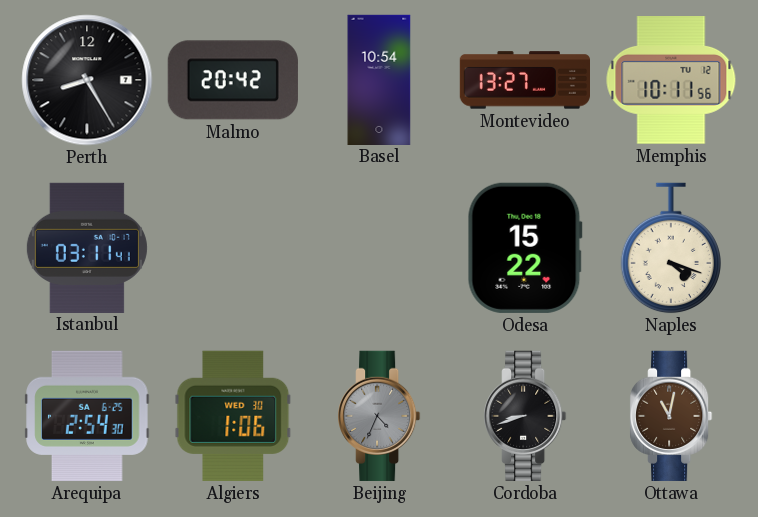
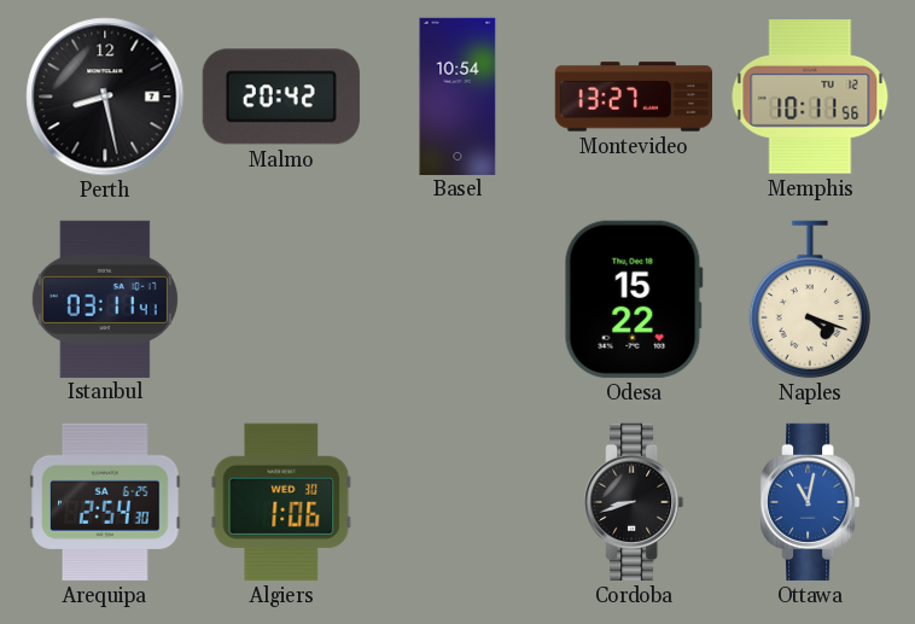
Perth: 8:25 -> 8:28 (105, 97)
Beijing: 4:34 -> none (379, 416)
Ottawa dial: brown -> blue (810, 502)
